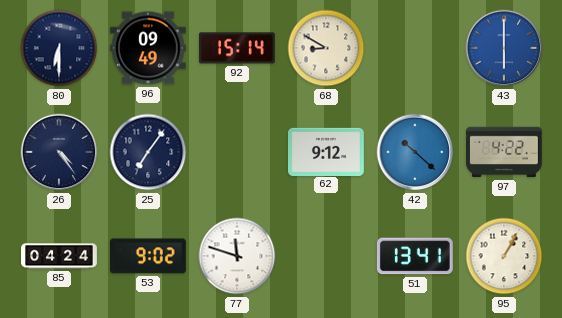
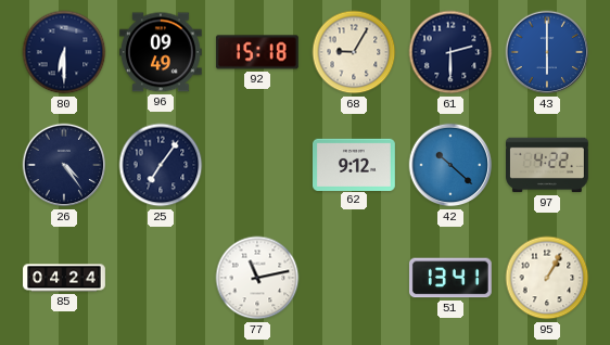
92: 15:14 -> 15:18 (257, 52)
68: 8:50 -> 9:05 (354, 52)
61: none -> 2:30 (450, 52)
53: 9:02 -> none (148, 256)
77: 11:48 -> 11:13 (257, 278)
